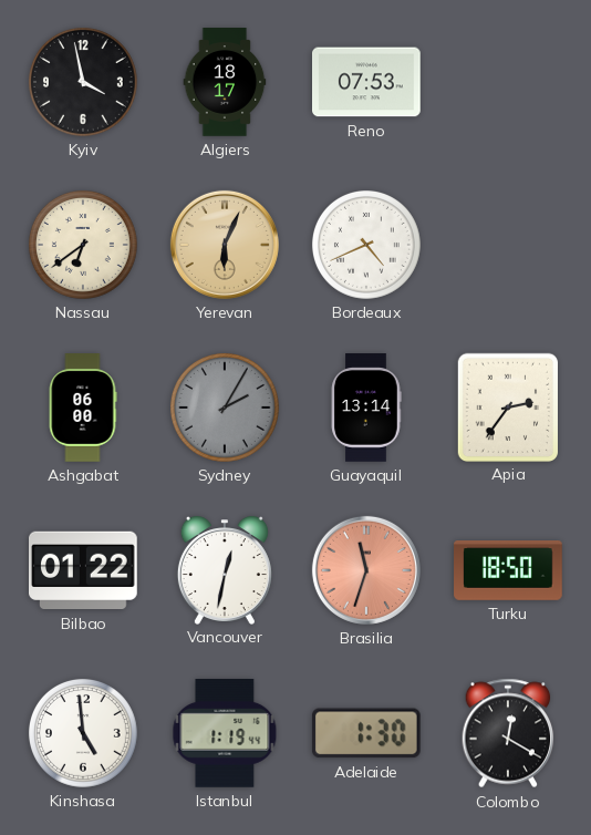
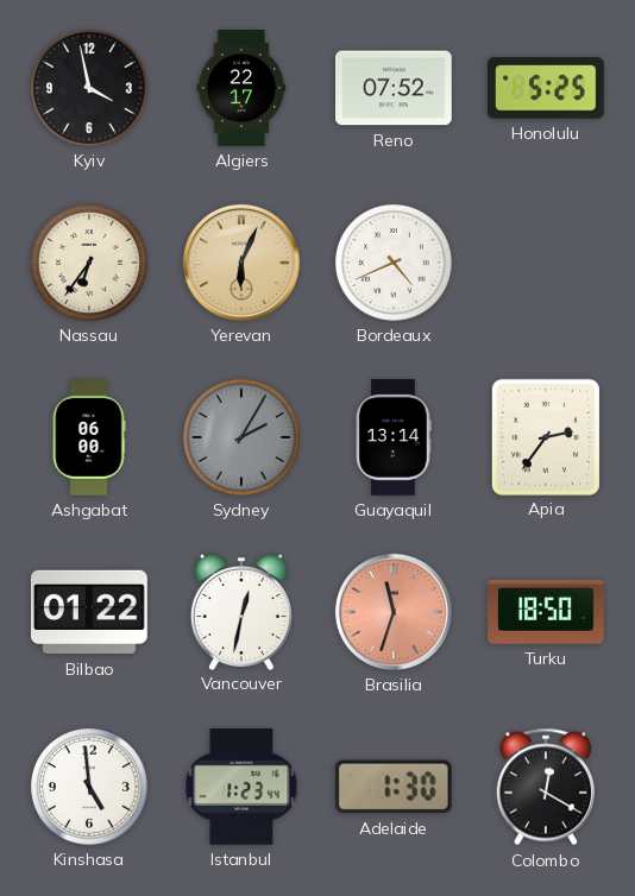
Algiers: 18:17 -> 22:17 (241, 88)
Reno: 07:53 -> 07:52 (395, 88)
Honolulu: none -> 5:25 (547, 88)
Nassau: 6:39 -> 6:36 (89, 263)
Istanbul: 1:19 -> 1:23 (241, 788)
